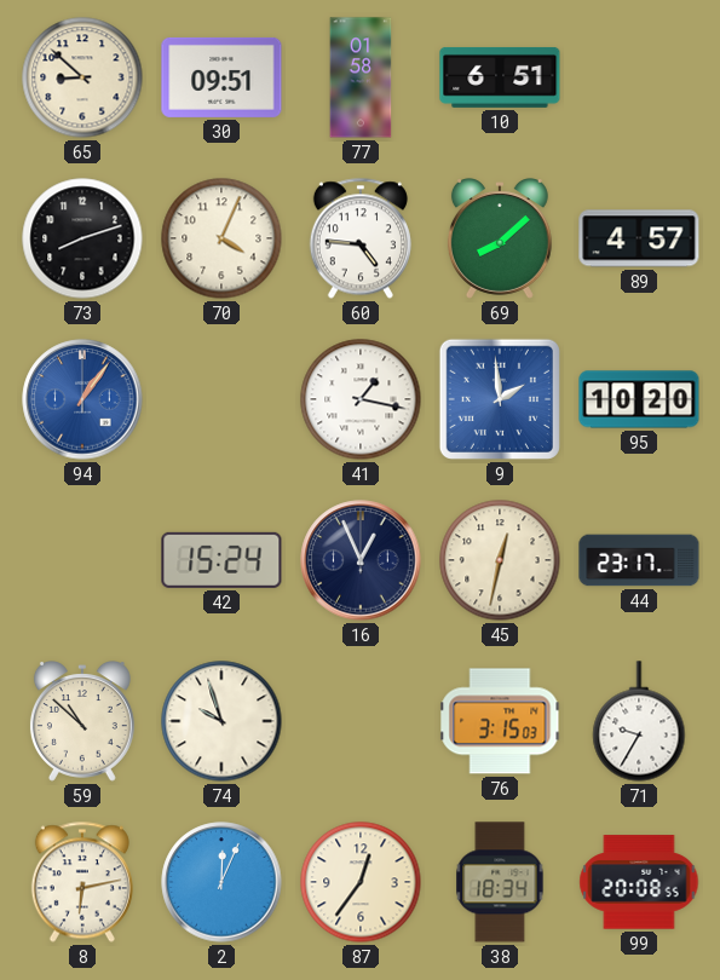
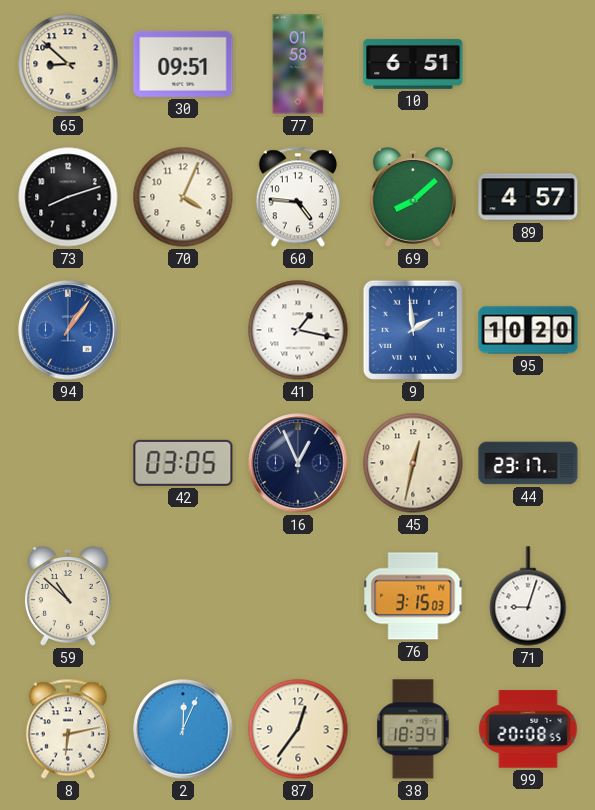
42: 15:24 -> 03:05 (183, 463)
74: 9:57 -> none (221, 721)
71: 9:35 -> 9:03 (528, 596)
